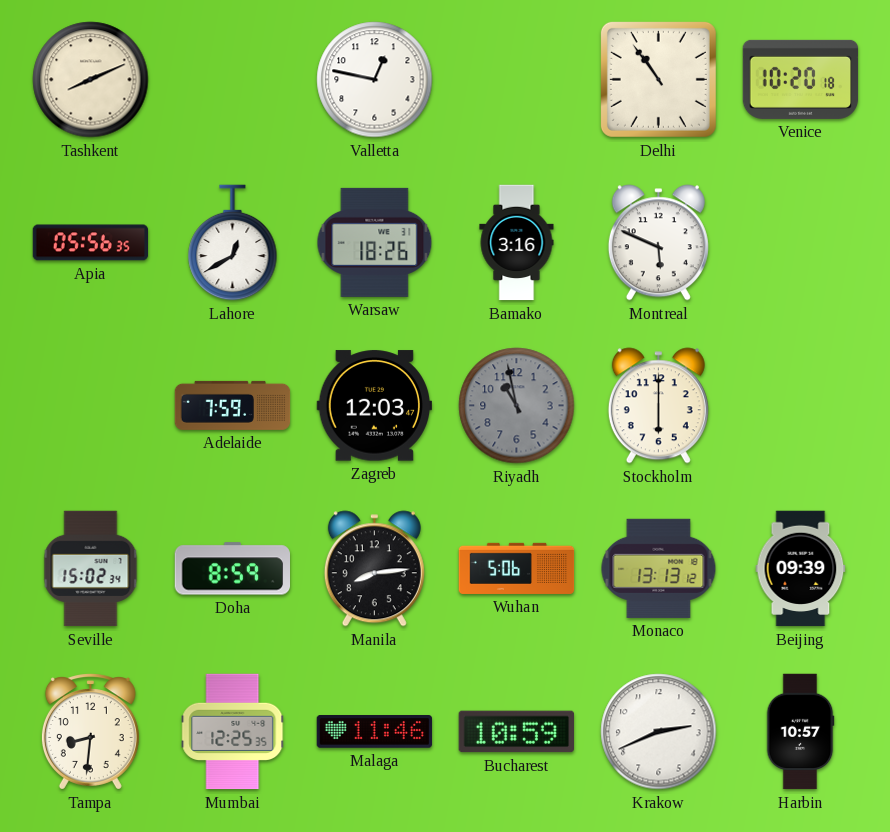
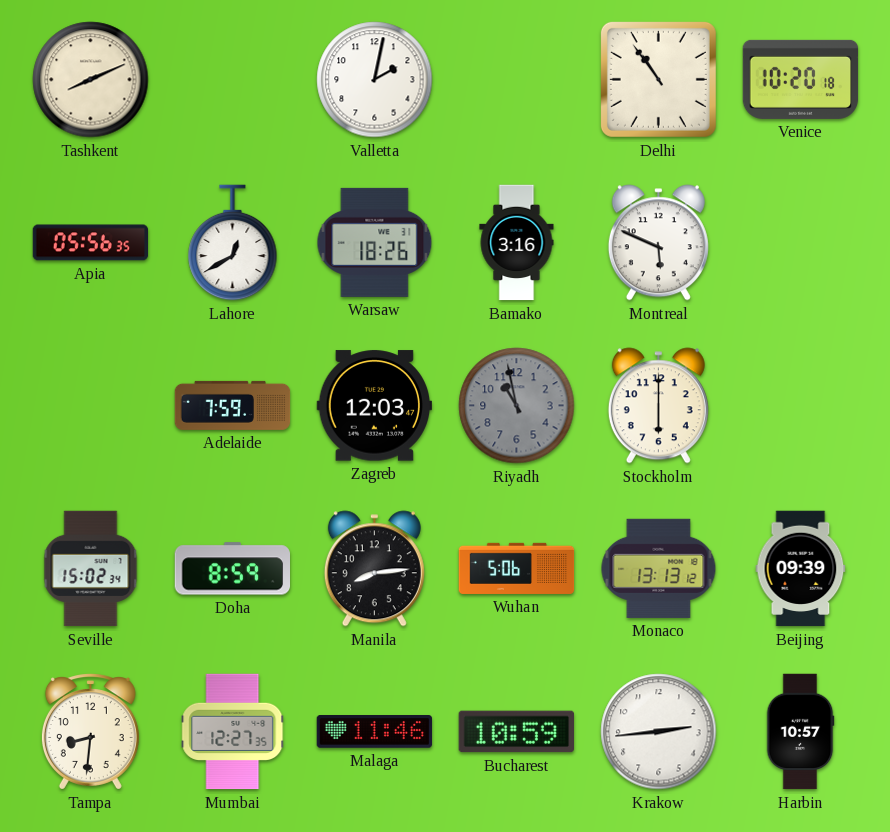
Valletta: 12:47 -> 2:02 (375, 80)
Mumbai: 12:25 -> 12:27 (233, 732)
Krakow: 2:41 -> 2:44 (659, 732)
